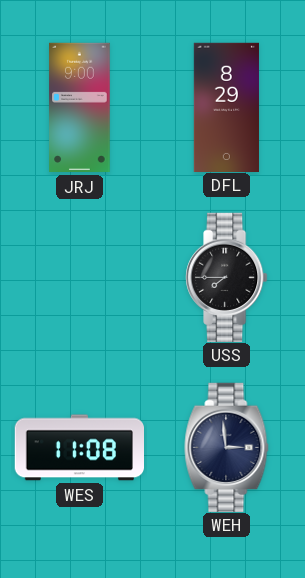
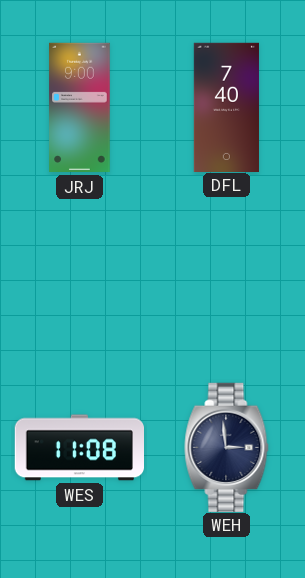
DFL: 8:29 -> 7:40 (226, 107)
USS: 7:45 -> none (227, 277)
